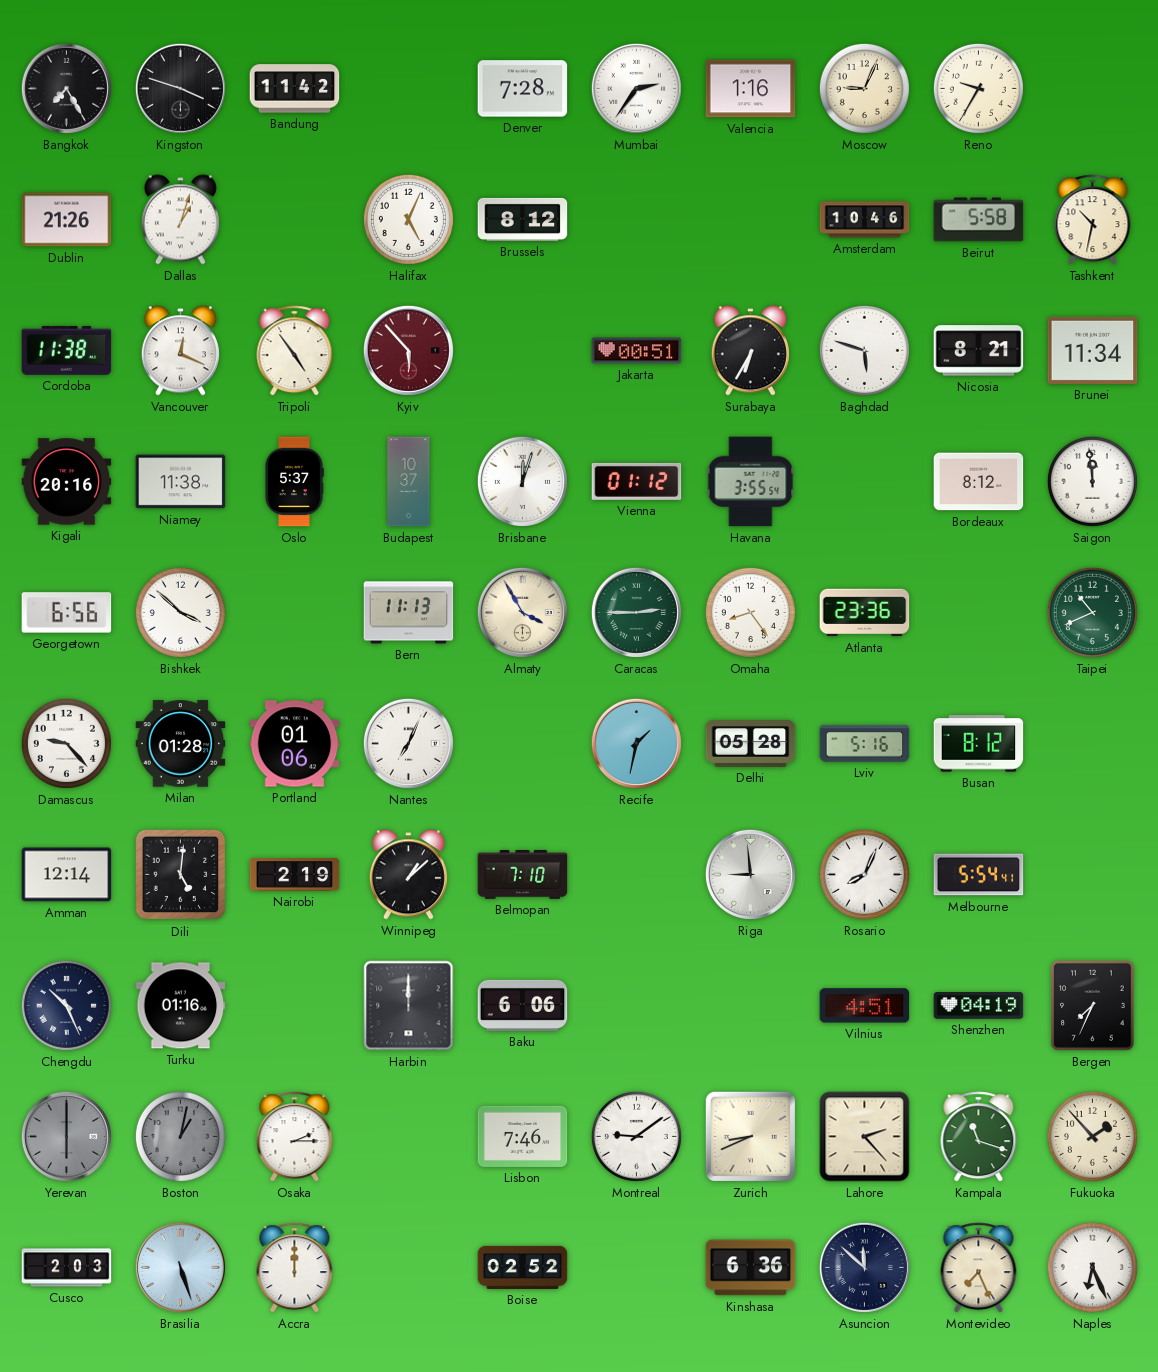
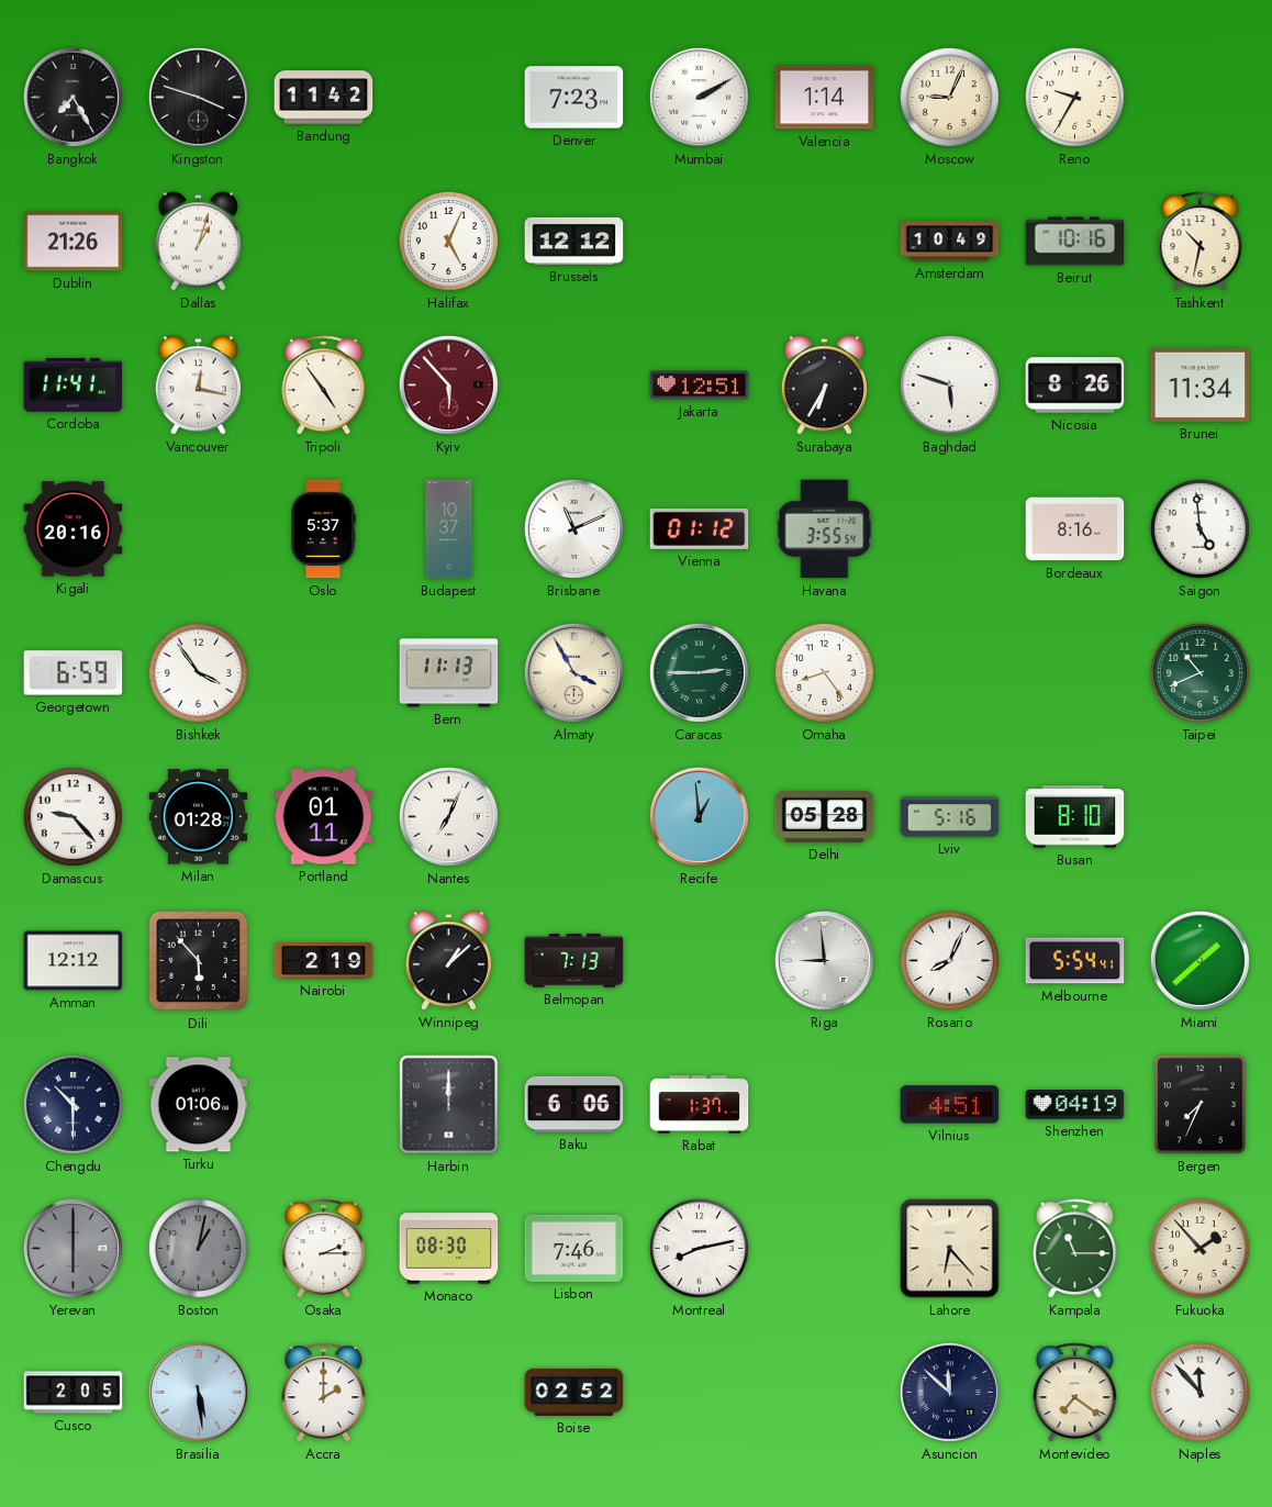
Denver: 7:28 -> 7:23 (574, 98)
Mumbai: 2:36 -> 2:10 (699, 97)
Valencia: 1:16 -> 1:14 (825, 98)
Brussels: 8:12 -> 12:12 (574, 241)
Amsterdam: 10:46 -> 10:49 (950, 242)
Beirut: 5:58 -> 10:16 (1075, 242)
Cordoba: 11:38 -> 11:41 (74, 384)
Vancouver: 12:19 -> 12:17 (198, 386)
Jakarta: 00:51 -> 12:51 (700, 386)
Nicosia: 8:21 -> 8:26 (1075, 386)
Niamey: 11:38 -> none (181, 482)
Brisbane: 12:03 -> 11:11 (573, 528)
Bordeaux: 8:12 -> 8:16 (1075, 529)
Saigon: 11:59 -> 4:59 (1200, 528)
Georgetown: 6:56 -> 6:59 (74, 673)
Bishkek: 3:52 -> 3:54 (198, 672)
Atlanta: 23:36 -> none (865, 613)
Portland: 01:06 -> 01:11 (324, 817)
Recife: 1:32 -> 12:59 (699, 816)
Busan: 8:12 -> 8:10 (1075, 817)
Amman: 12:14 -> 12:12 (74, 961)
Dili: 5:01 -> 5:53 (199, 961)
Belmopan: 7:10 -> 7:13 (574, 960)
Miami: none -> 1:38 (1200, 960)
Chengdu: 10:26 -> 10:30 (72, 1104)
Turku: 01:16 -> 01:06 (199, 1105)
Rabat: none -> 1:37 (700, 1105)
Monaco: none -> 08:30 (449, 1249)
Montreal: 9:09 -> 8:13 (699, 1248)
Zurich: 8:41 -> none (750, 1136)
Lahore: 2:23 -> 6:23 (950, 1249)
Kampala: 11:18 -> 11:15 (1075, 1249)
Cusco: 2:03 -> 2:05 (74, 1393)
Brasilia: 5:27 -> 5:29 (198, 1392)
Accra: 12:00 -> 2:00 (324, 1393)
Kinshasa: 6:36 -> none (751, 1268)
Montevideo: 7:26 -> 7:21 (1075, 1393)
Naples: 6:26 -> 11:53 (1200, 1392)
